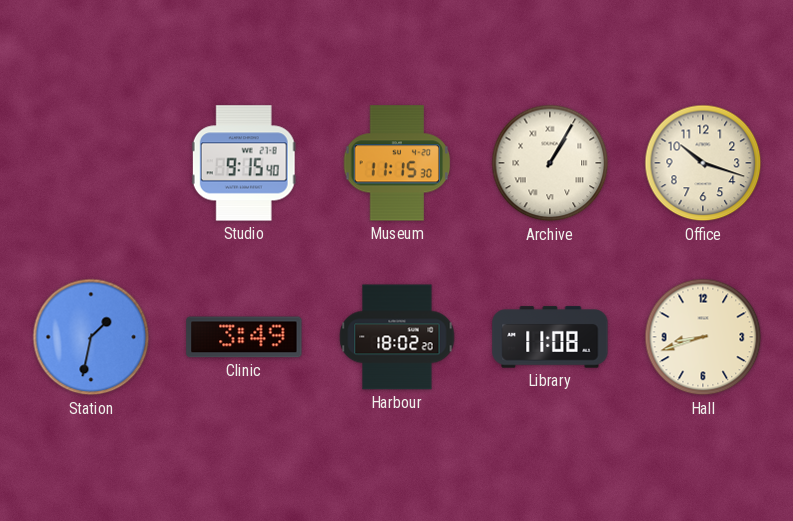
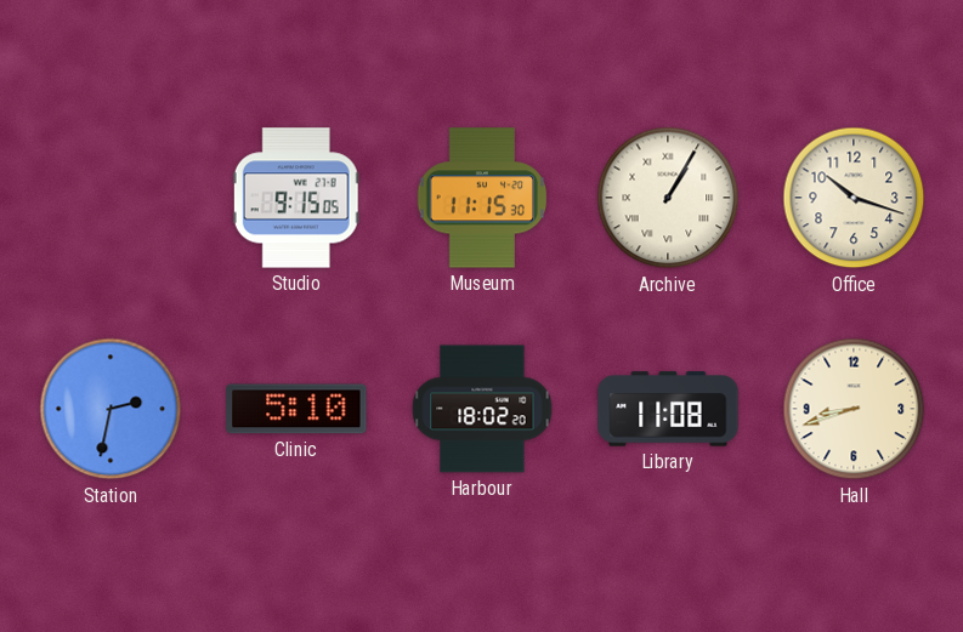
Studio: 9:15:40 -> 9:15:05 (296, 198)
Station: 1:32 -> 2:32 (111, 409)
Clinic: 3:49 -> 5:10 (296, 409)
